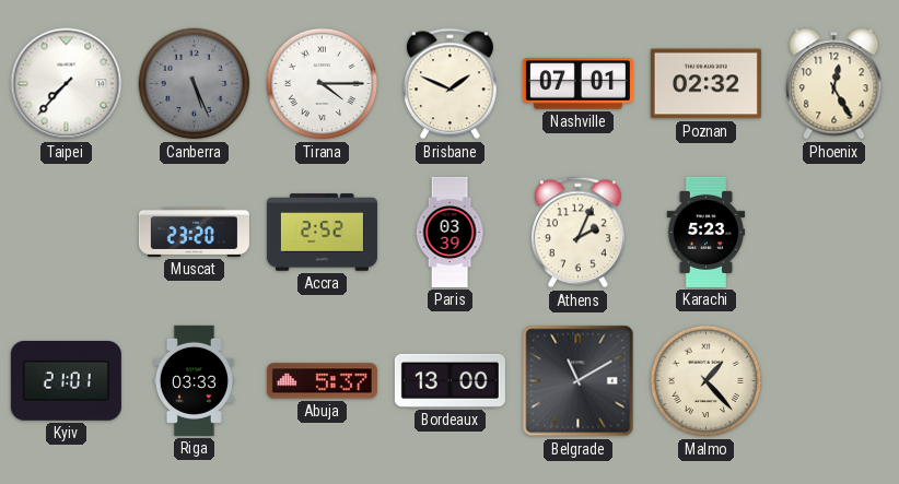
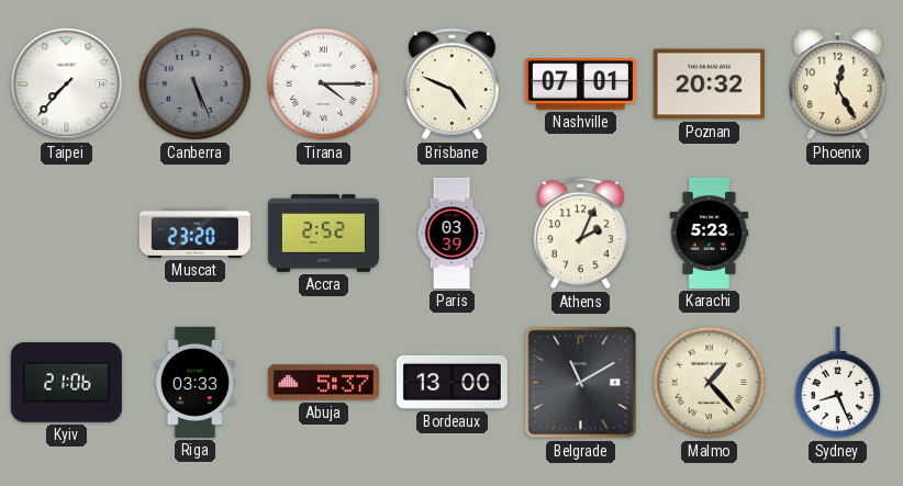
Brisbane: 1:49 -> 4:49 (451, 84)
Poznan: 02:32 -> 20:32 (709, 84)
Kyiv: 21:01 -> 21:06 (66, 383)
Sydney: none -> 8:26 (838, 383)
